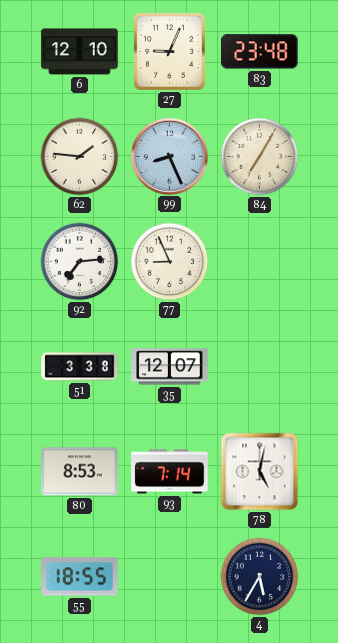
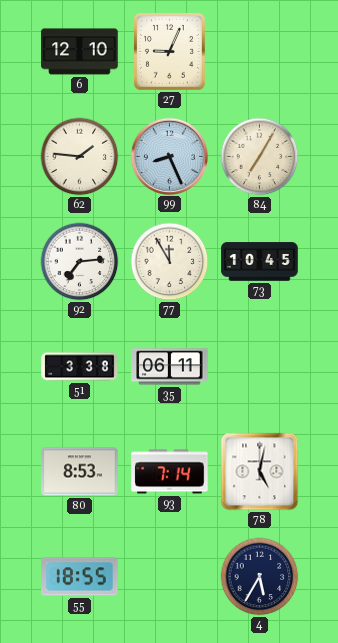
83: 23:48 -> none (260, 52)
77: 8:56 -> 11:55 (170, 262)
73: none -> 10:45 (260, 262)
35: 12:07 -> 06:11 (170, 367)
